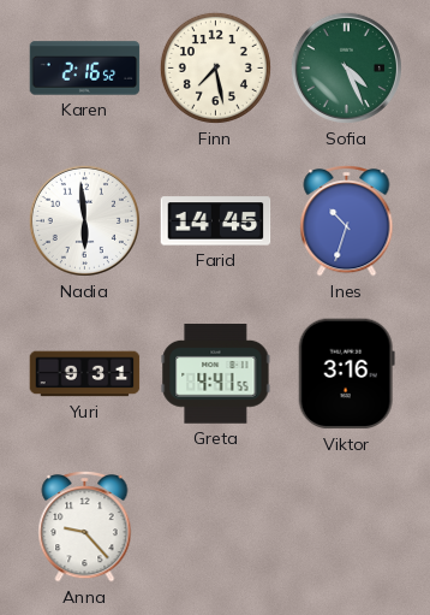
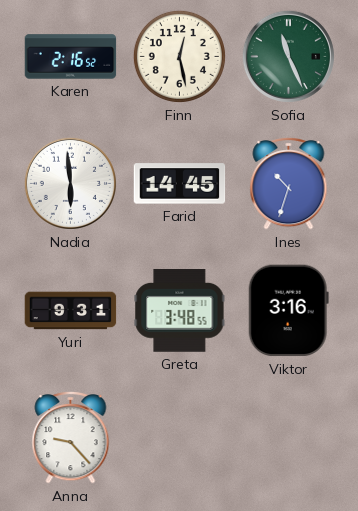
Finn: 7:28 -> 12:28 (179, 56)
Sofia: 4:26 -> 11:26 (288, 56)
Greta: 4:41 -> 3:48 (180, 311)
